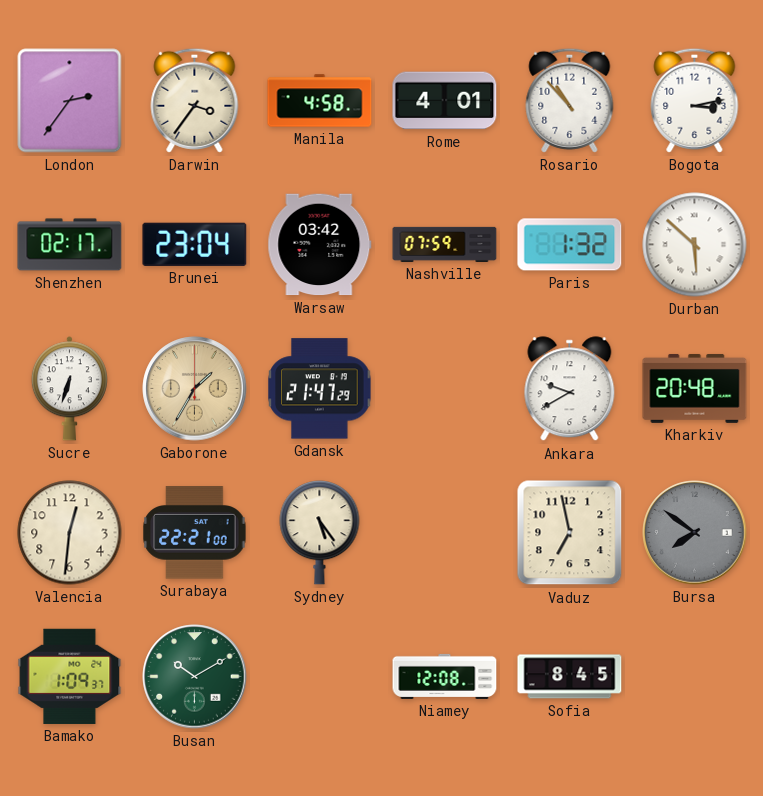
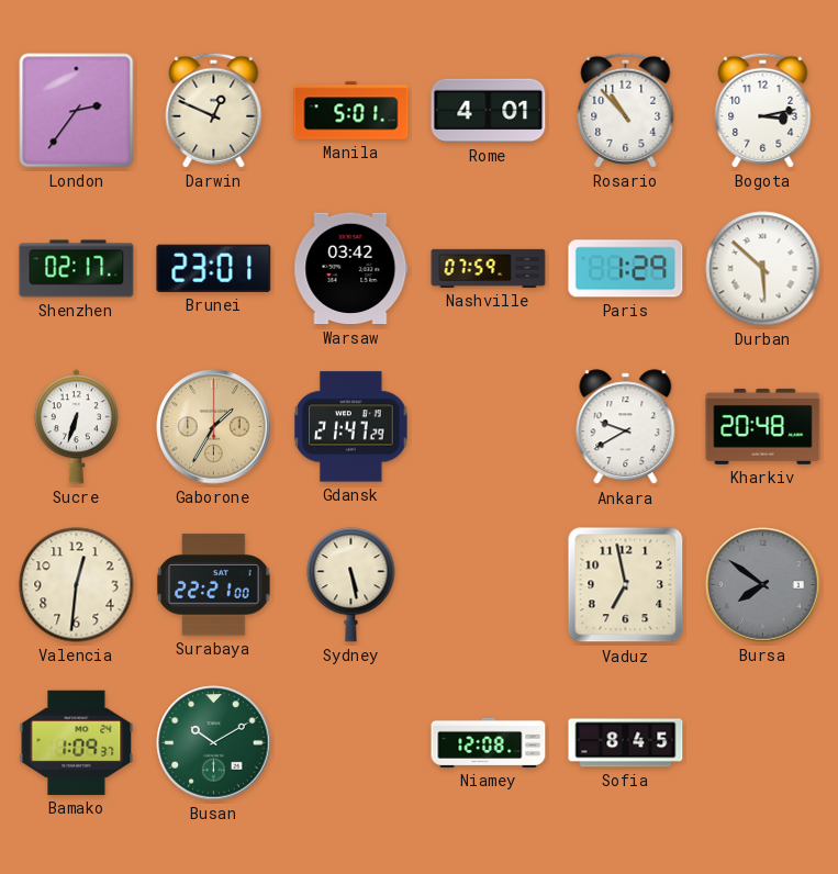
Darwin: 3:36 -> 12:49 (214, 110)
Manila: 4:58 -> 5:01 (351, 111)
Brunei: 23:04 -> 23:01 (214, 268)
Paris: 1:32 -> 1:29 (626, 269)
Sydney: 5:24 -> 5:28 (351, 585)
